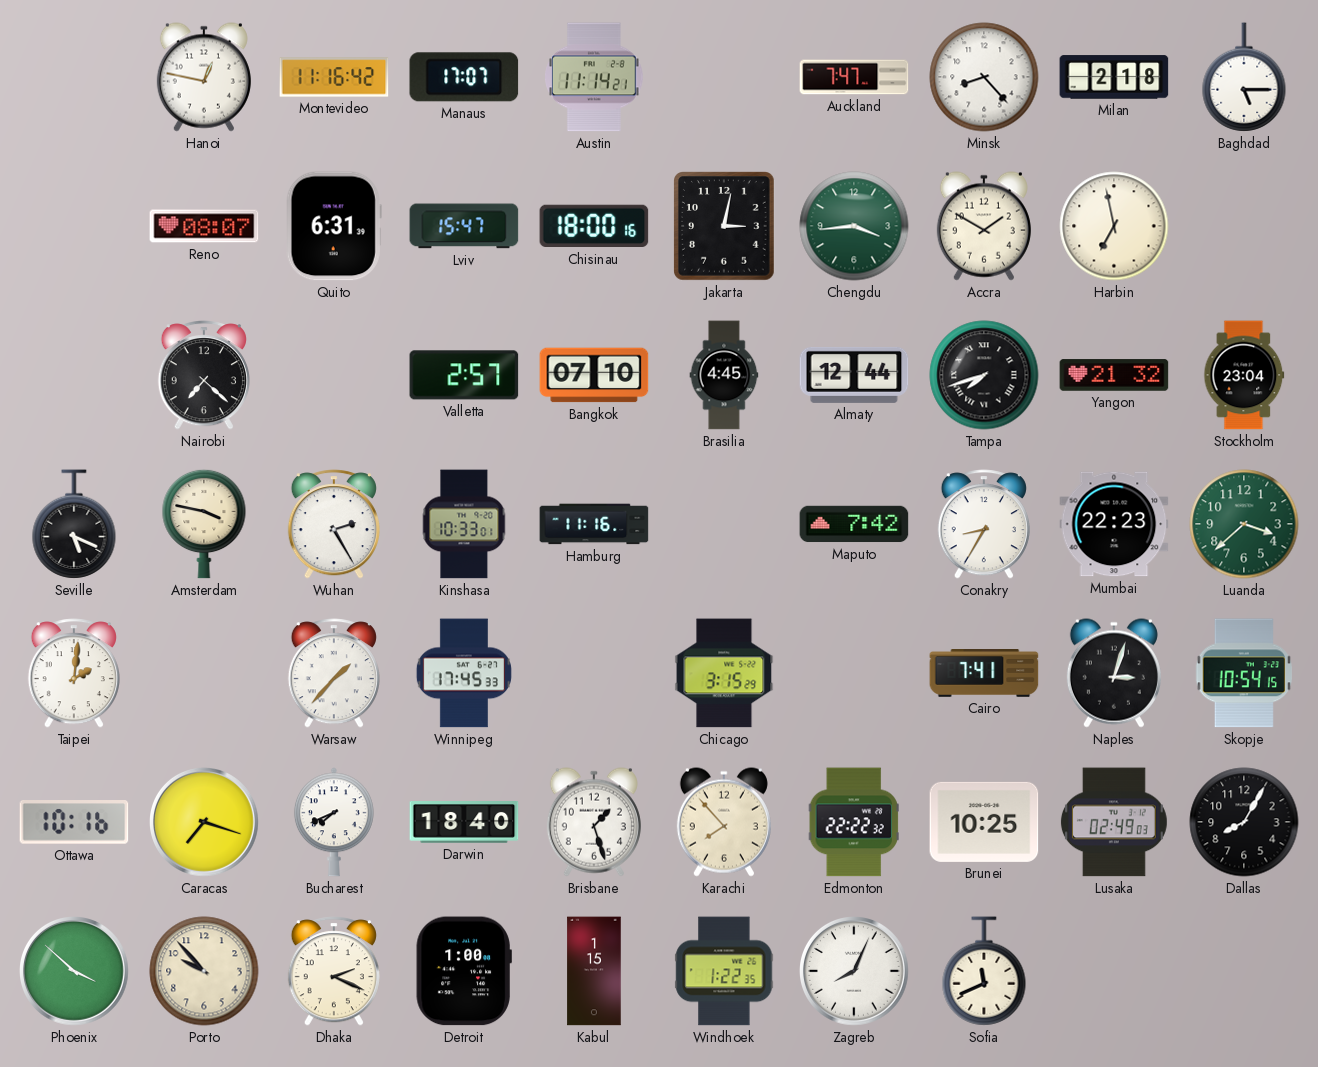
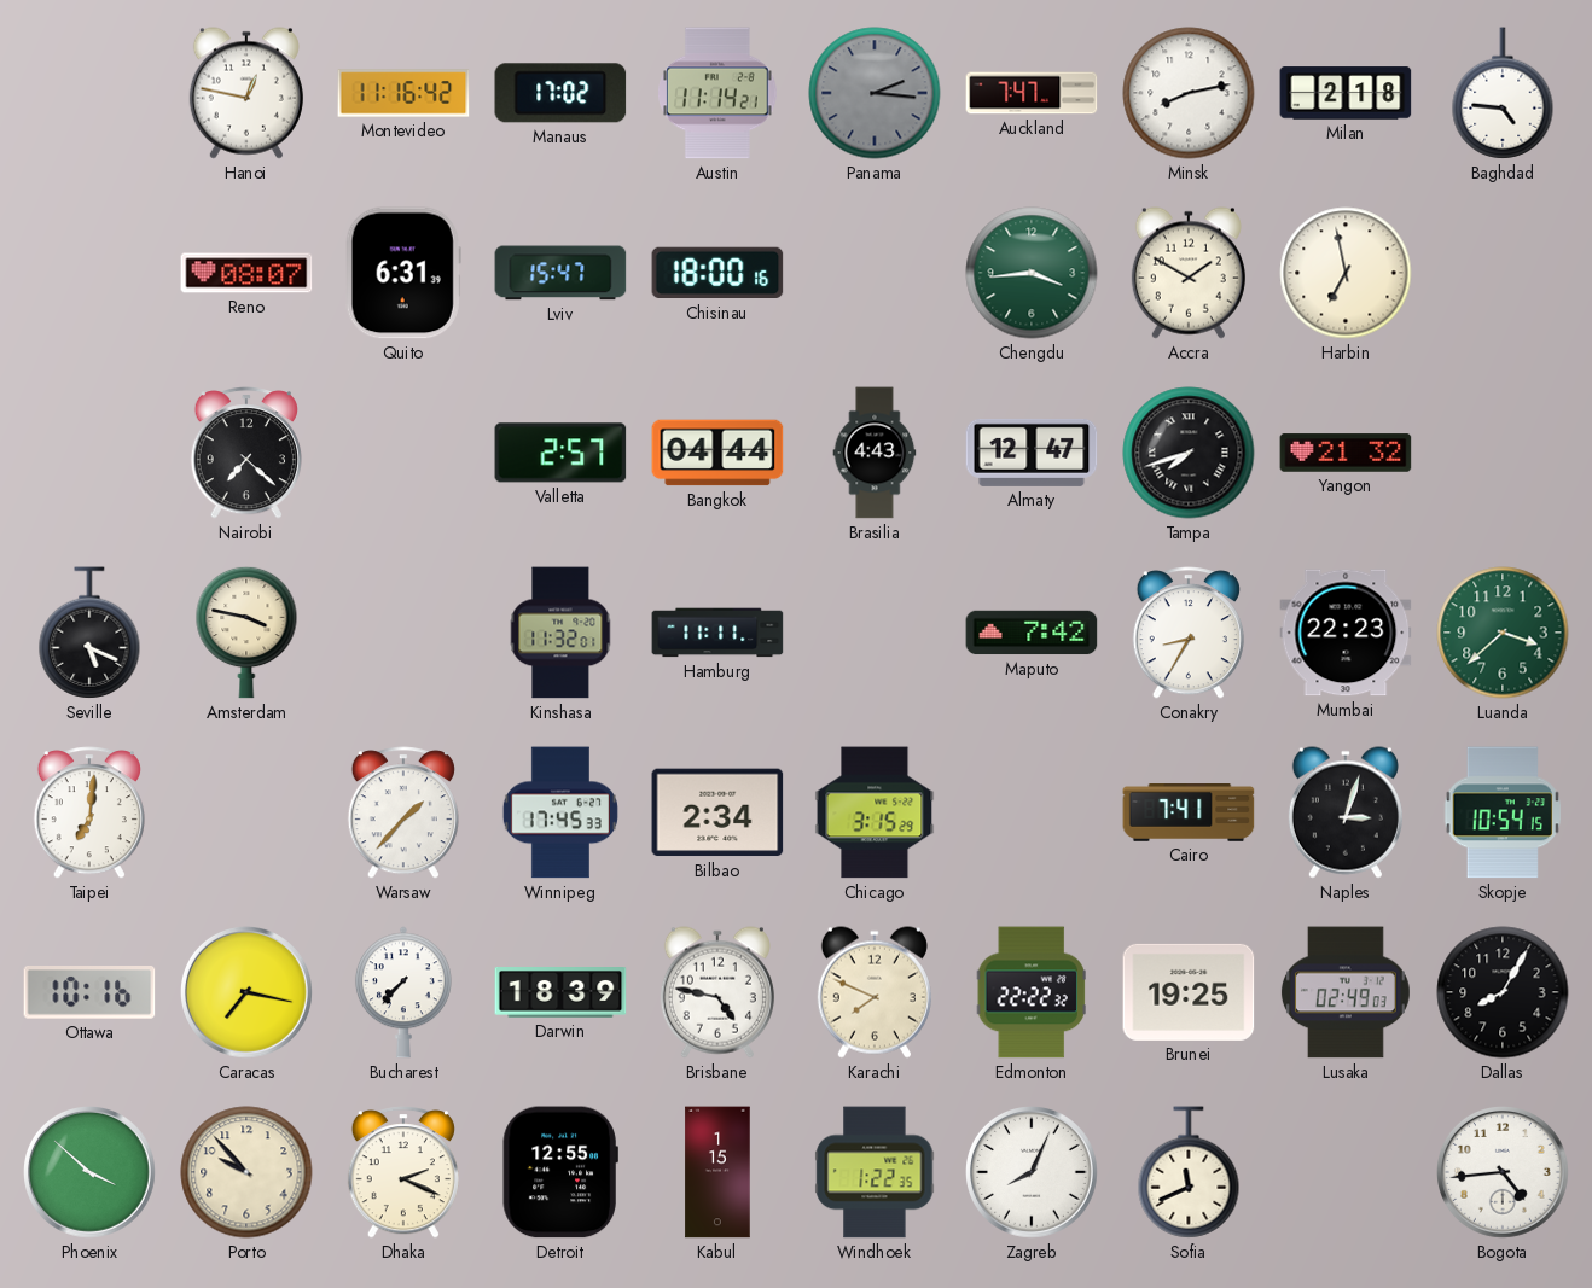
Manaus: 17:07 -> 17:02 (560, 93)
Panama: none -> 2:16 (875, 93)
Minsk: 8:23 -> 8:13 (1189, 93)
Baghdad: 5:15 -> 4:46 (1503, 93)
Jakarta: 3:02 -> none (724, 226)
Bangkok: 07:10 -> 04:44 (717, 453)
Brasilia: 4:45 -> 4:43 (875, 453)
Almaty: 12:44 -> 12:47 (1032, 453)
Stockholm: 23:04 -> none (1244, 375)
Wuhan: 2:25 -> none (334, 524)
Kinshasa: 10:33 -> 11:32 (560, 633)
Hamburg: 11:16 -> 11:11 (717, 633)
Taipei: 2:01 -> 7:01 (89, 812)
Bilbao: none -> 2:34 (717, 812)
Caracas: 7:18 -> 7:17 (248, 993)
Bucharest: 7:41 -> 7:37 (403, 992)
Darwin: 18:40 -> 18:39 (560, 992)
Brisbane: 1:27 -> 4:47 (717, 992)
Karachi: 7:53 -> 7:49 (875, 992)
Brunei: 10:25 -> 19:25 (1189, 992)
Detroit: 1:00 -> 12:55 (560, 1172)
Bogota: none -> 4:44 (1504, 1173)
